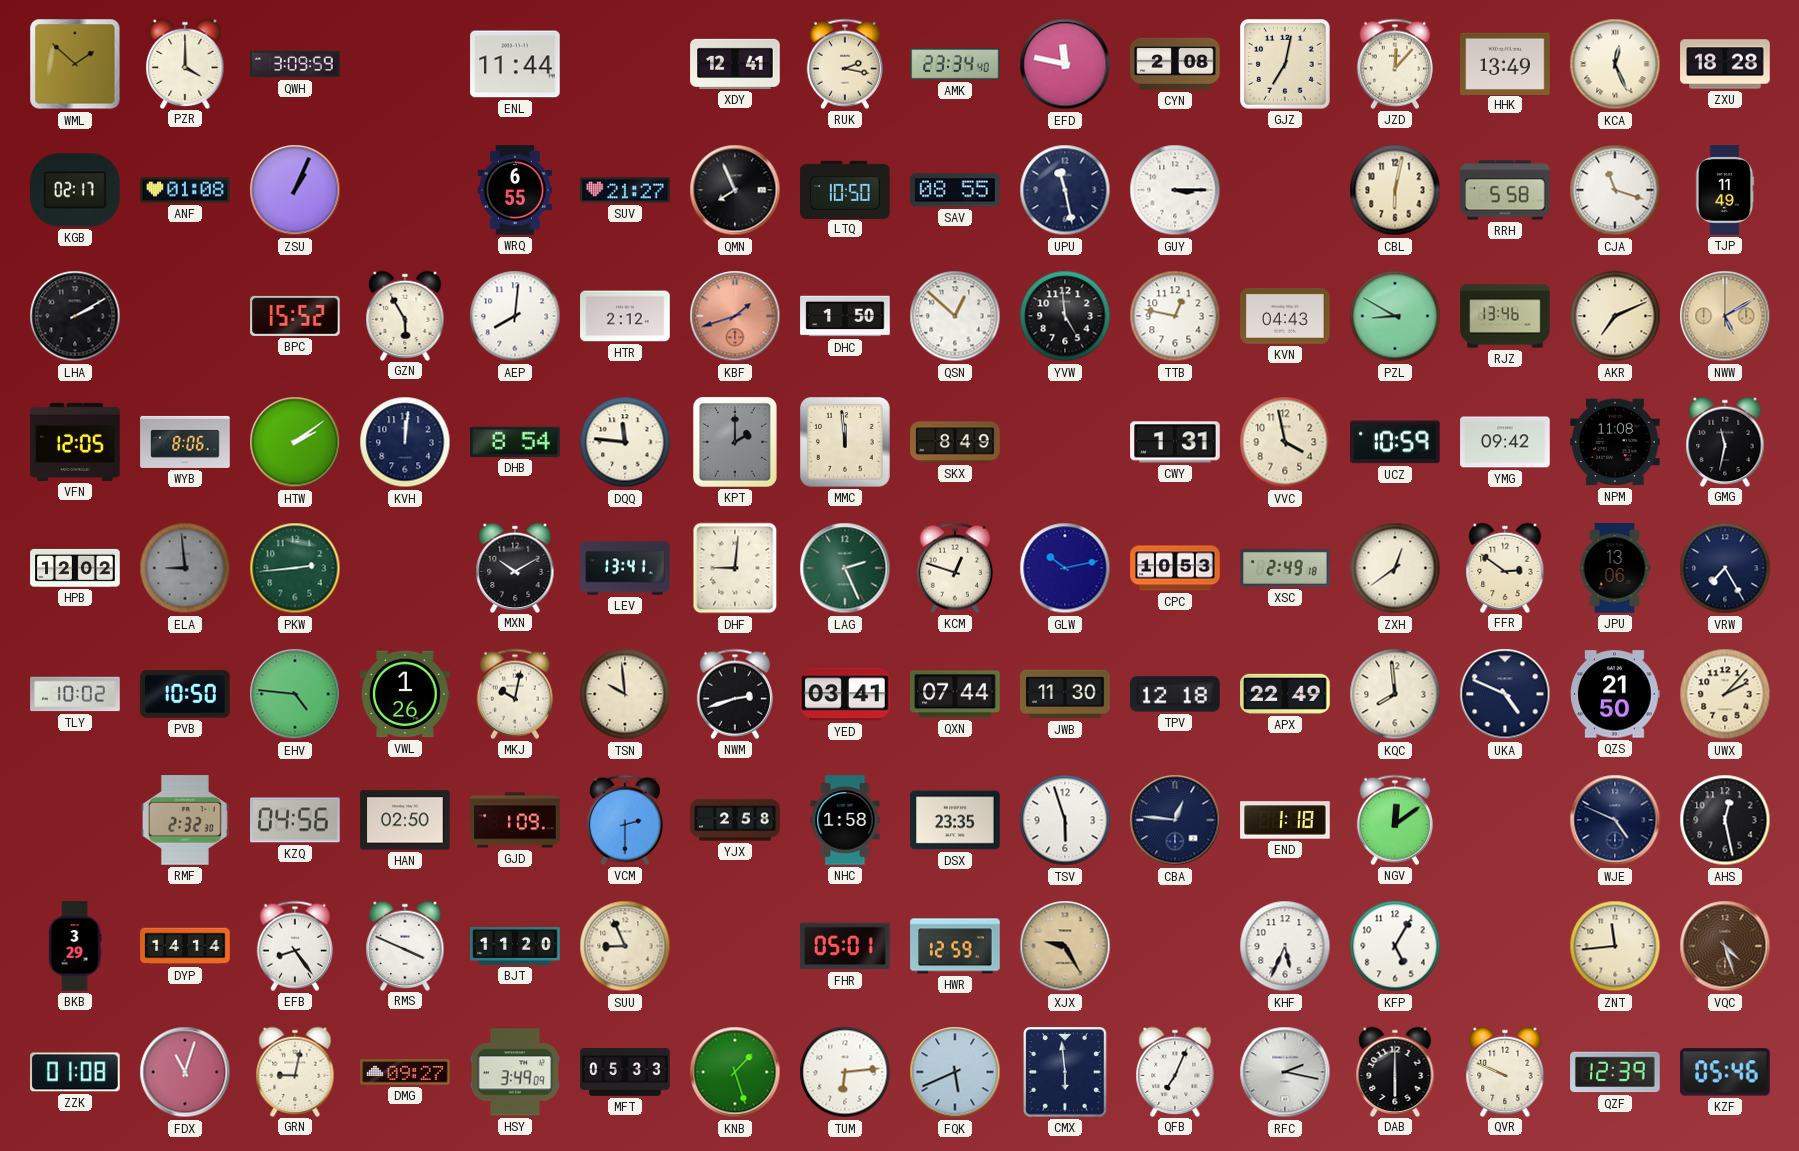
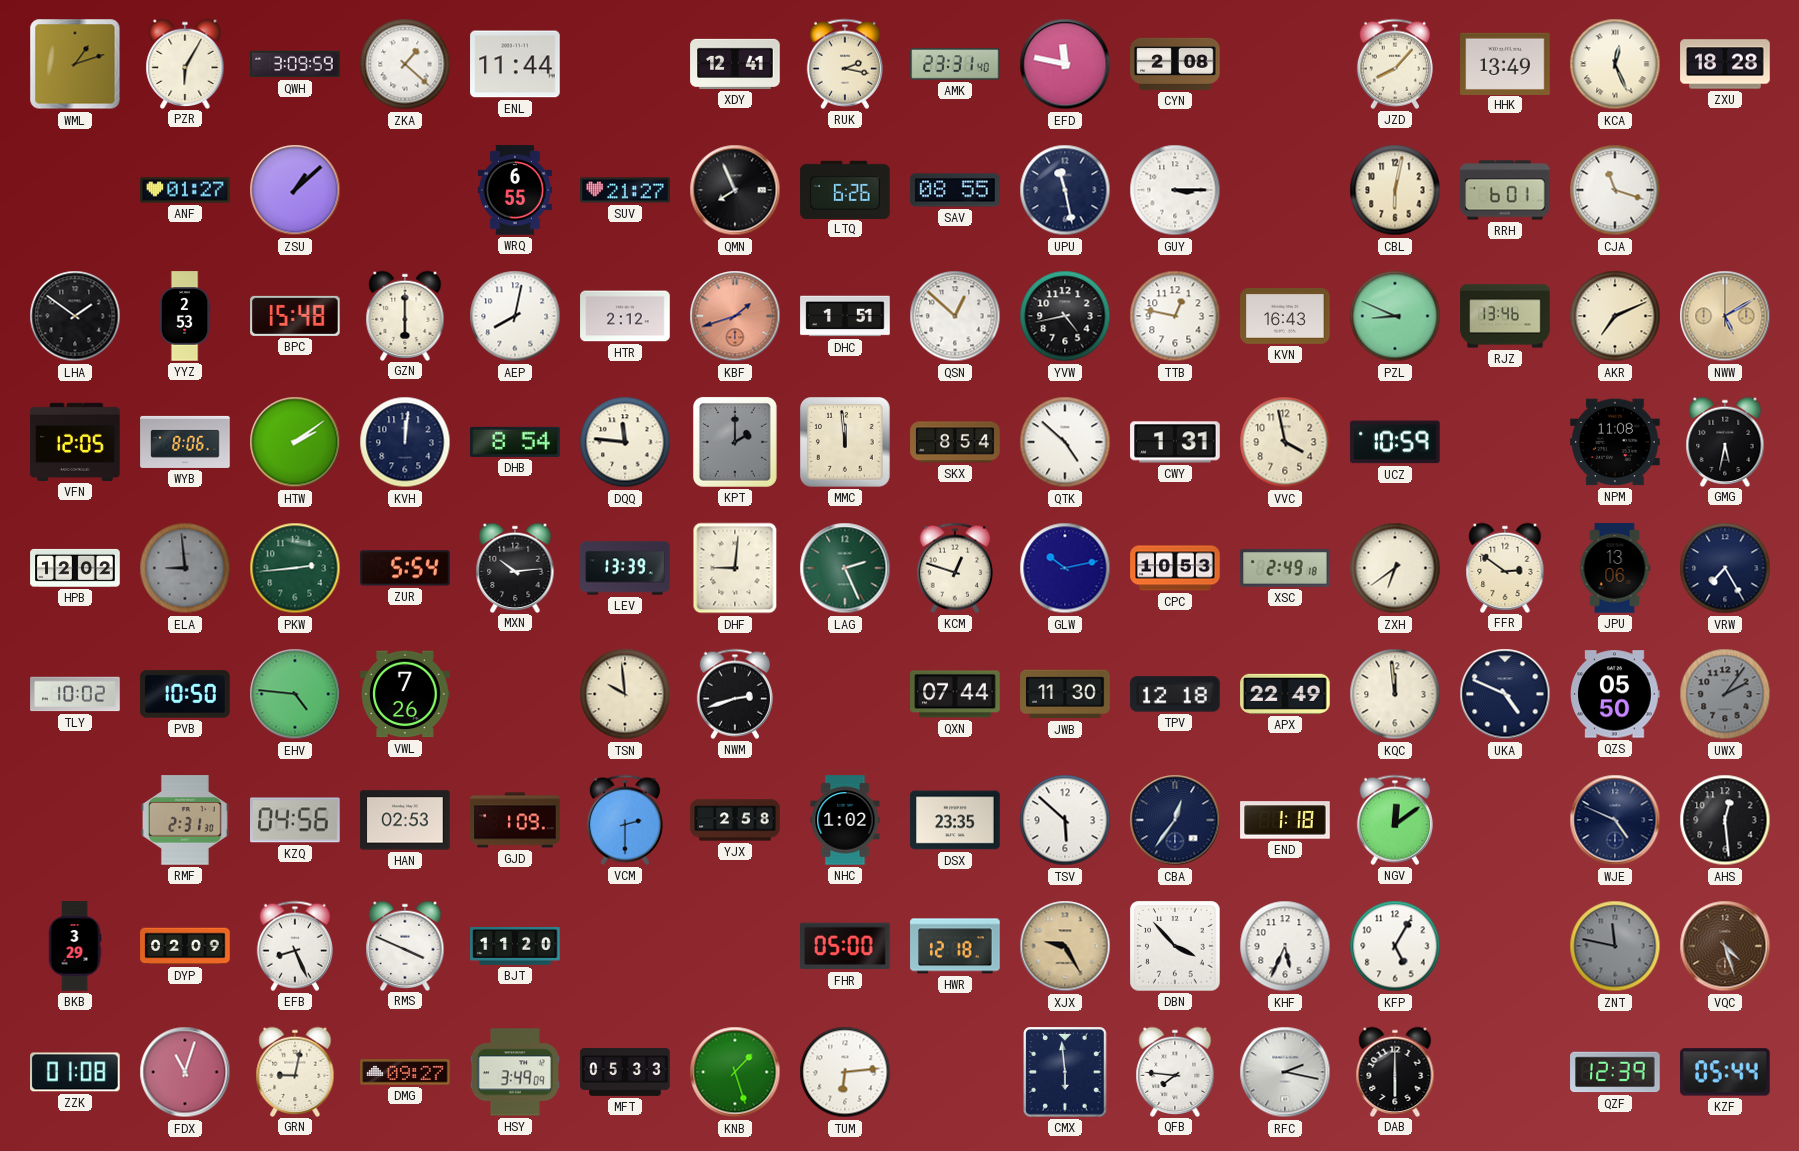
WML: 1:52 -> 1:12 (75, 64)
PZR: 4:00 -> 6:05 (185, 63)
ZKA: none -> 1:22 (405, 64)
AMK: 23:34 -> 23:31 (955, 64)
GJZ: 7:02 -> none (1285, 64)
JZD: 12:07 -> 8:07 (1395, 64)
KGB: 02:17 -> none (75, 190)
ANF: 01:08 -> 01:27 (185, 190)
ZSU: 1:04 -> 1:08 (295, 190)
LTQ: 10:50 -> 6:26 (845, 189)
RRH: 5:58 -> 6:01 (1505, 190)
TJP: 11:49 -> none (1725, 190)
LHA: 2:10 -> 1:51 (75, 316)
YYZ: none -> 2:53 (185, 316)
BPC: 15:52 -> 15:48 (295, 316)
GZN: 5:55 -> 6:00 (405, 315)
AEP: 8:01 -> 8:02 (515, 316)
DHC: 1:50 -> 1:51 (845, 316)
YVW: 4:59 -> 4:43 (1065, 316)
KVN: 04:43 -> 16:43 (1285, 316)
PZL: 8:50 -> 8:49 (1395, 316)
SKX: 8:49 -> 8:54 (955, 442)
QTK: none -> 4:52 (1065, 442)
YMG: 09:42 -> none (1505, 442)
GMG: 11:32 -> 5:32 (1725, 441)
ZUR: none -> 5:54 (405, 568)
MXN: 10:10 -> 10:14 (515, 567)
LEV: 13:41 -> 13:39 (625, 568)
ZXH: 12:39 -> 6:39 (1395, 568)
VWL: 1:26 -> 7:26 (405, 694)
MKJ: 10:02 -> none (515, 694)
YED: 03:41 -> none (845, 694)
KQC: 7:59 -> 11:59 (1395, 694)
QZS: 21:50 -> 05:50 (1615, 694)
UWX: 2:07 -> 2:06 (1725, 694)
UWX dial: cream -> grey (1725, 694)
RMF: 2:32 -> 2:31 (186, 820)
HAN: 02:50 -> 02:53 (405, 820)
NHC: 1:58 -> 1:02 (845, 820)
TSV: 5:57 -> 5:52 (1065, 820)
CBA: 12:46 -> 12:36 (1175, 820)
AHS: 12:28 -> 12:29 (1725, 820)
DYP: 14:14 -> 02:09 (185, 946)
EFB: 8:24 -> 8:26 (295, 946)
SUU: 8:56 -> none (625, 946)
FHR: 05:01 -> 05:00 (845, 946)
HWR: 12:59 -> 12:18 (955, 946)
DBN: none -> 3:53 (1175, 946)
ZNT: 11:44 -> 11:47 (1615, 946)
ZNT dial: cream -> grey (1615, 946)
FQK: 5:41 -> none (955, 1072)
QFB: 7:04 -> 7:46 (1175, 1071)
QVR: 9:49 -> none (1505, 1071)
KZF: 05:46 -> 05:44 (1725, 1072)
